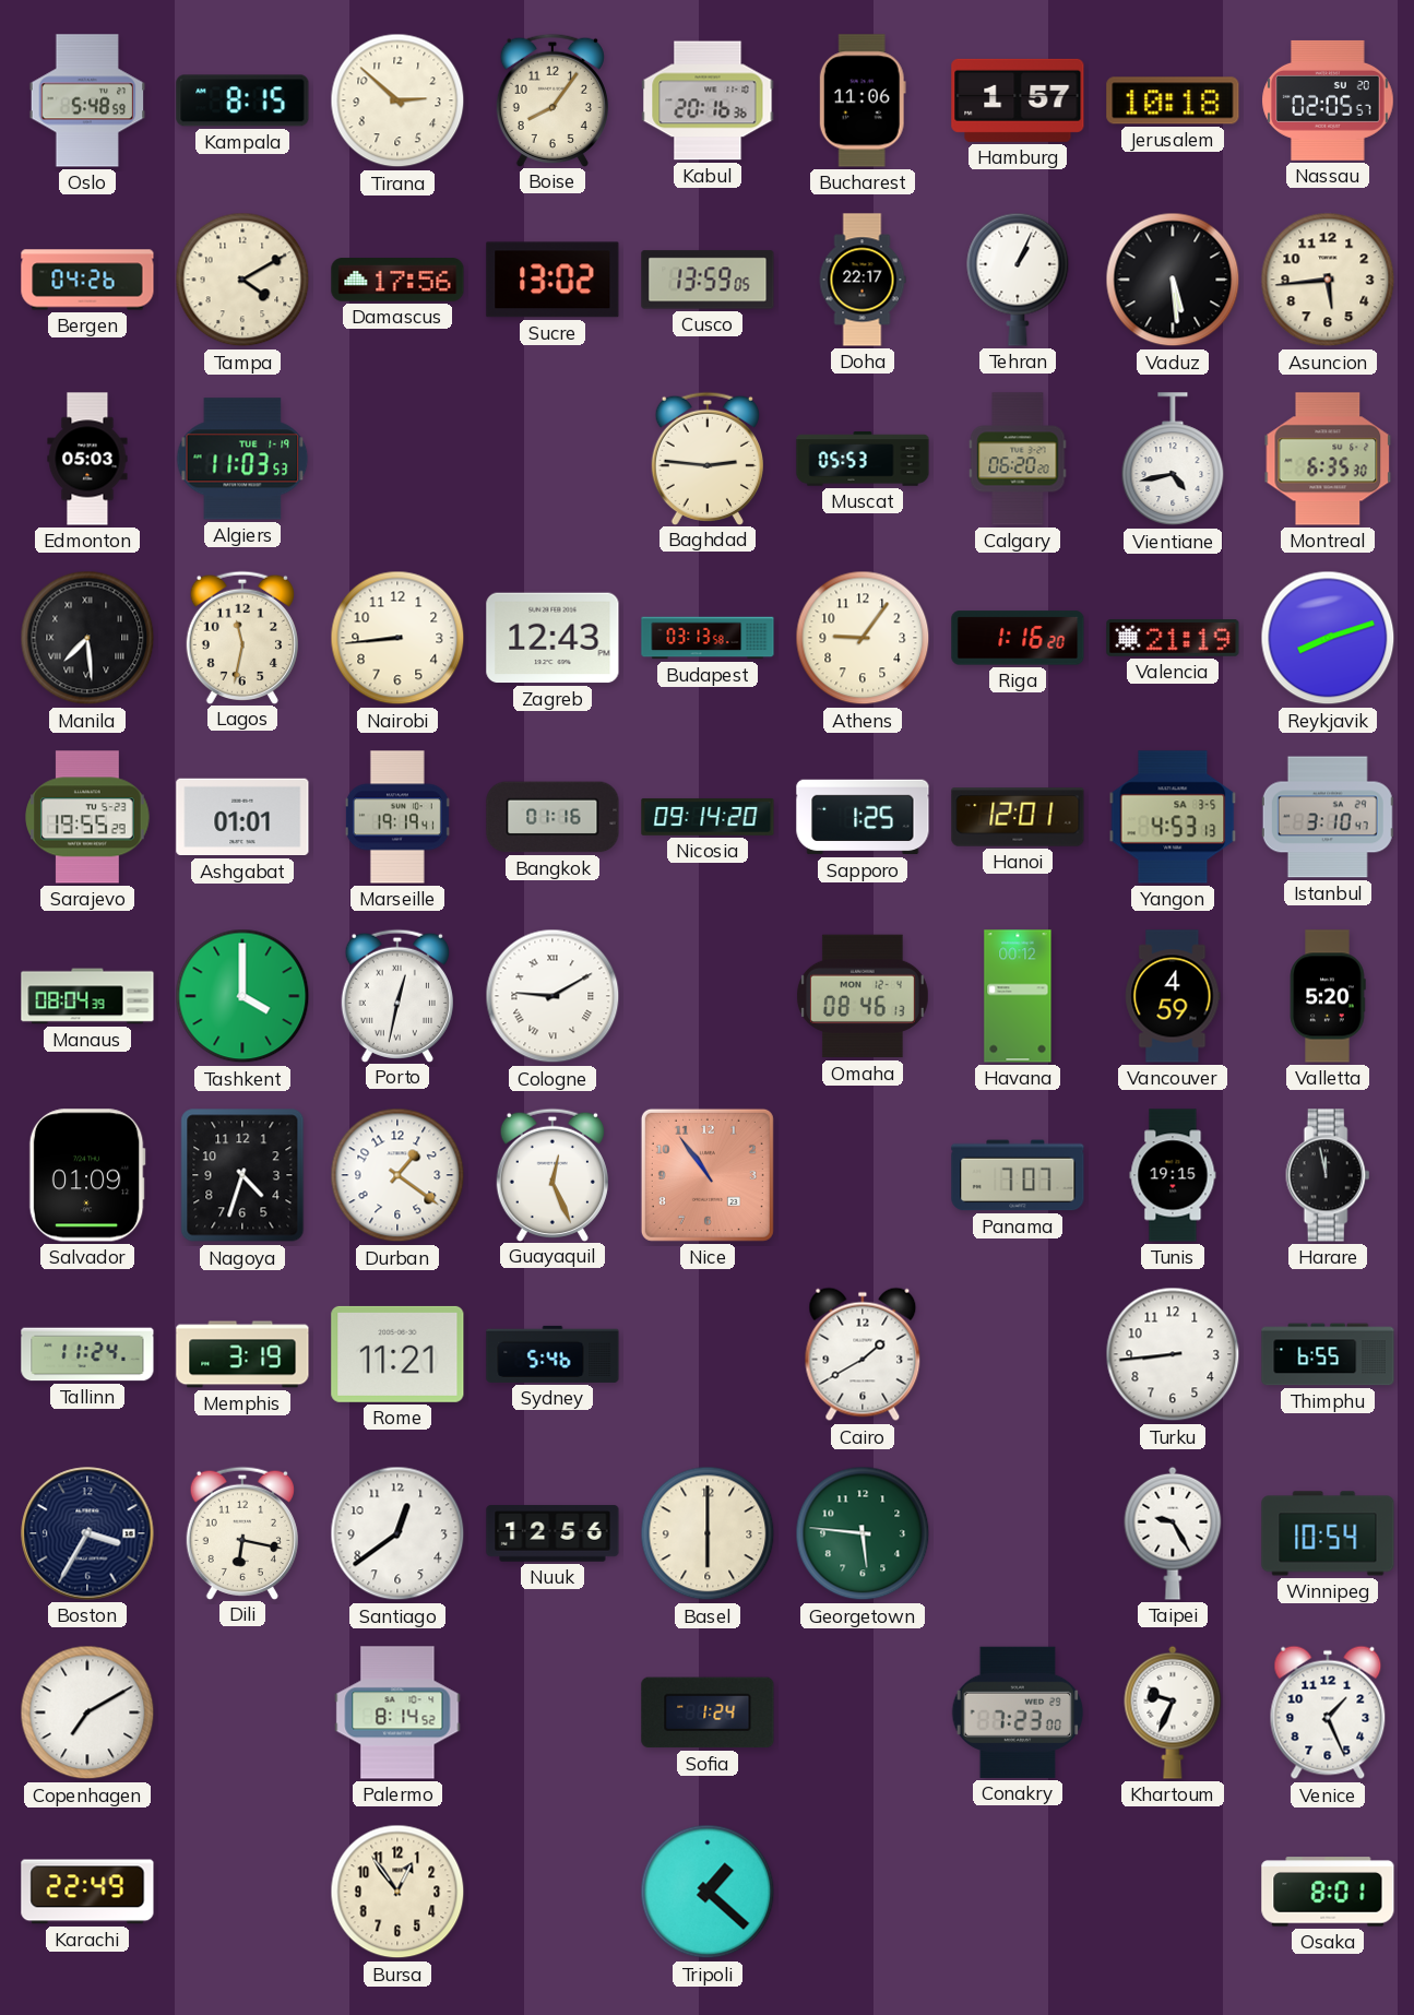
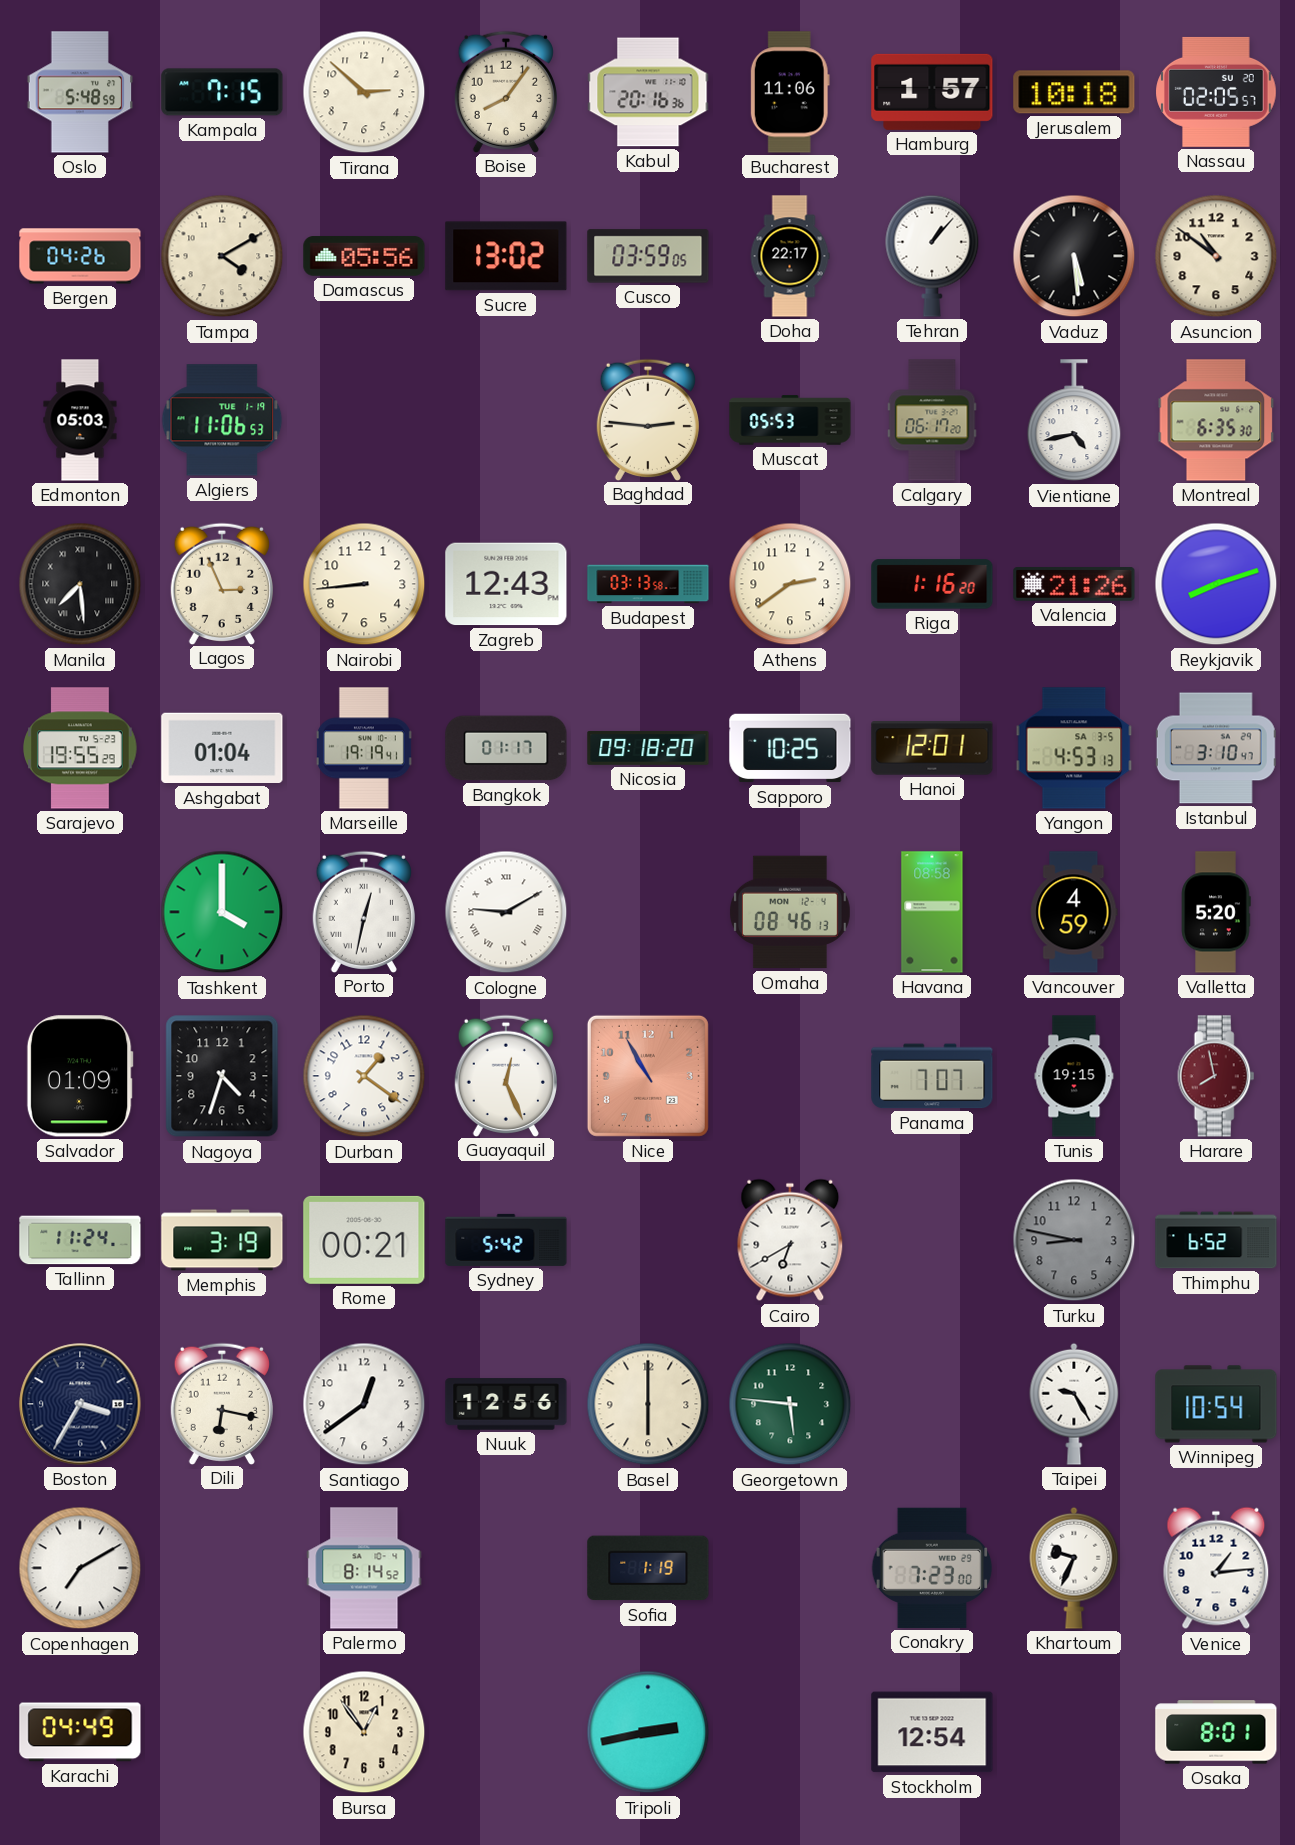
Kampala: 8:15 -> 7:15 (222, 92)
Damascus: 17:56 -> 05:56 (364, 256)
Cusco: 13:59 -> 03:59 (648, 256)
Tehran: 1:04 -> 1:07 (932, 256)
Asuncion: 5:44 -> 10:51 (1216, 256)
Algiers: 11:03 -> 11:06 (222, 420)
Calgary: 06:20 -> 06:17 (932, 420)
Lagos: 11:32 -> 2:56 (222, 583)
Athens: 9:06 -> 2:39 (790, 584)
Valencia: 21:19 -> 21:26 (1074, 585)
Ashgabat: 01:01 -> 01:04 (222, 748)
Bangkok: 01:16 -> 01:17 (506, 748)
Nicosia: 09:14 -> 09:18 (648, 748)
Sapporo: 1:25 -> 10:25 (790, 748)
Manaus: 08:04 -> none (87, 996)
Havana: 00:12 -> 08:58 (932, 912)
Nice: 10:54 -> 10:55 (648, 1076)
Harare: 11:58 -> 7:58 (1216, 1076)
Harare dial: black -> burgundy (1216, 1076)
Rome: 11:21 -> 00:21 (364, 1240)
Sydney: 5:46 -> 5:42 (506, 1240)
Cairo: 1:40 -> 6:40 (790, 1240)
Turku: 8:44 -> 8:47 (1074, 1240)
Turku dial: white -> grey (1074, 1240)
Thimphu: 6:55 -> 6:52 (1216, 1240)
Sofia: 1:24 -> 1:19 (648, 1568)
Venice: 1:26 -> 1:14 (1216, 1568)
Karachi: 22:49 -> 04:49 (80, 1732)
Tripoli: 1:22 -> 2:43 (648, 1732)
Stockholm: none -> 12:54 (932, 1732)
